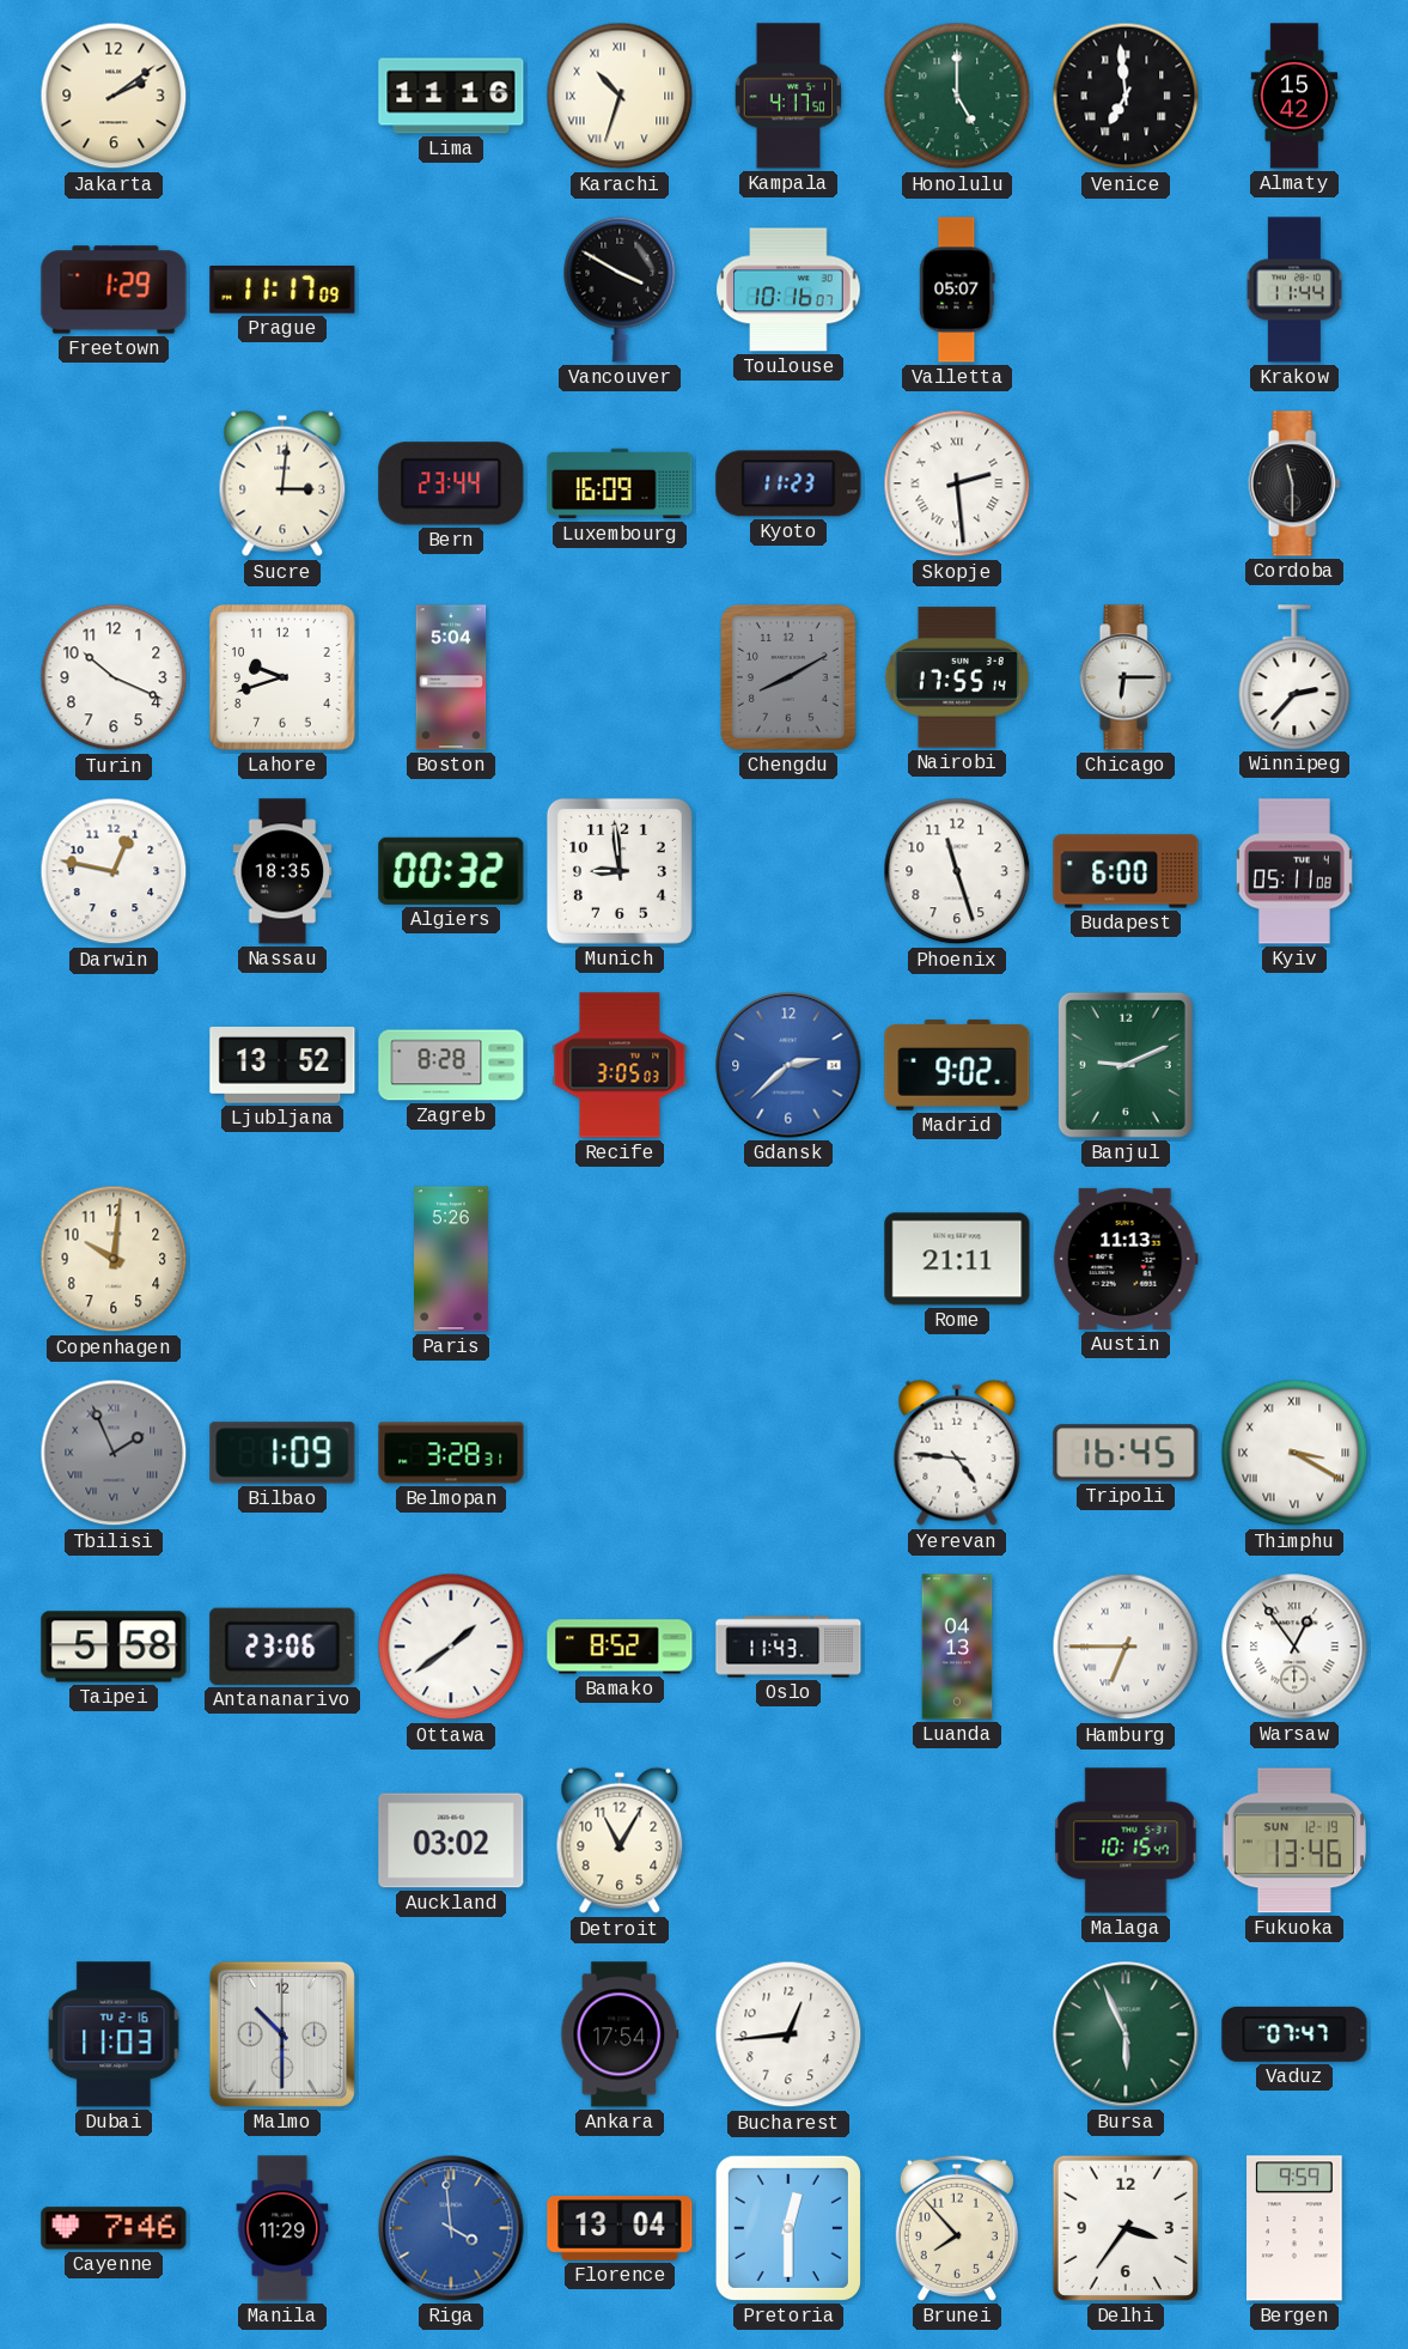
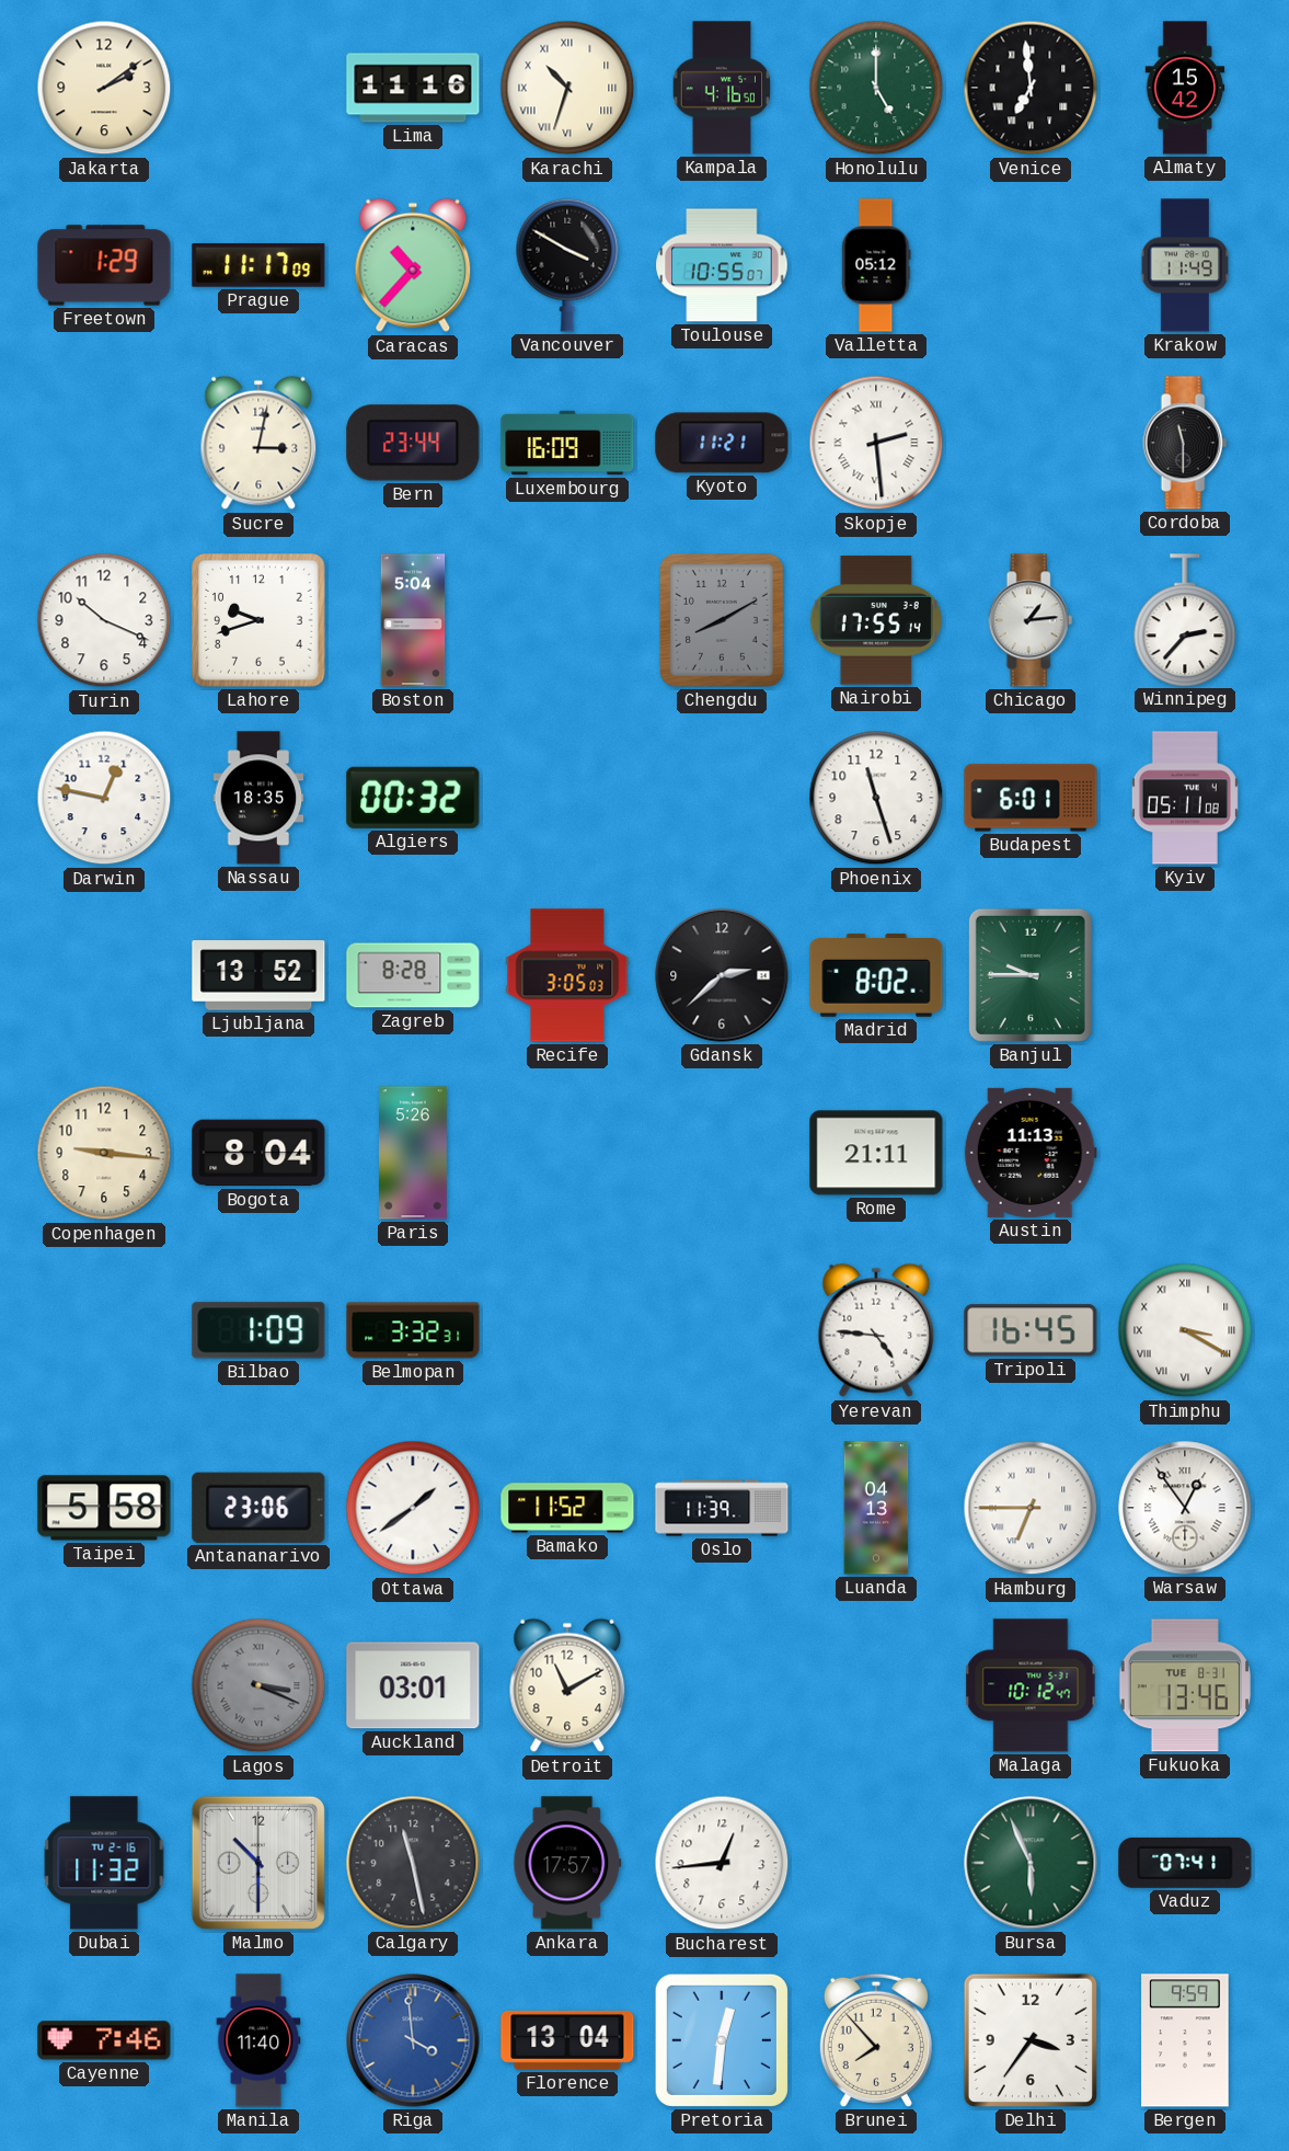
Kampala: 4:17 -> 4:16 (722, 88)
Caracas: none -> 10:37 (413, 265)
Toulouse: 10:16 -> 10:55 (722, 265)
Valletta: 05:07 -> 05:12 (876, 265)
Krakow: 11:44 -> 11:49 (1185, 265)
Sucre: 3:01 -> 3:02 (258, 443)
Kyoto: 11:23 -> 11:21 (722, 443)
Chicago: 6:15 -> 1:14 (1031, 620)
Munich: 8:59 -> none (620, 871)
Budapest: 6:00 -> 6:01 (1031, 798)
Gdansk dial: blue -> black (722, 975)
Madrid: 9:02 -> 8:02 (876, 975)
Banjul: 9:11 -> 9:45 (1031, 975)
Copenhagen: 10:01 -> 9:16 (104, 1153)
Bogota: none -> 8:04 (258, 1153)
Tbilisi: 1:56 -> none (114, 1453)
Belmopan: 3:28 -> 3:32 (413, 1330)
Bamako: 8:52 -> 11:52 (567, 1508)
Oslo: 11:43 -> 11:39 (722, 1508)
Lagos: none -> 3:19 (258, 1685)
Auckland: 03:02 -> 03:01 (413, 1685)
Detroit: 11:05 -> 11:10 (567, 1685)
Malaga: 10:15 -> 10:12 (1031, 1685)
Fukuoka date: SUN 12-19 -> TUE 8-31 (1185, 1685)
Dubai: 11:03 -> 11:32 (104, 1863)
Calgary: none -> 11:28 (413, 1863)
Ankara: 17:54 -> 17:57 (567, 1863)
Vaduz: 07:47 -> 07:41 (1185, 1863)
Manila: 11:29 -> 11:40 (258, 2040)
Pretoria: 12:30 -> 12:31 (722, 2040)
